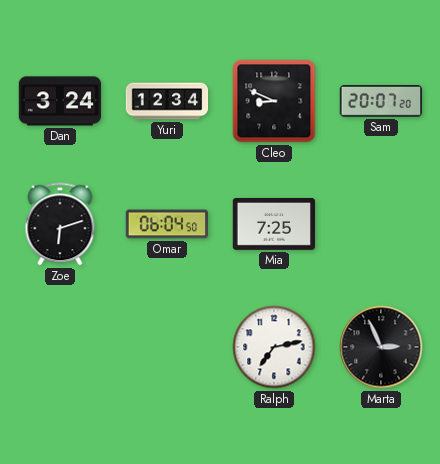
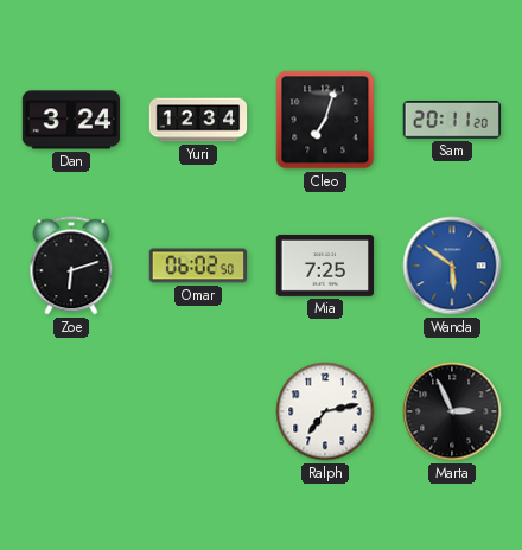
Cleo: 8:49 -> 7:03 (325, 120)
Sam: 20:07 -> 20:11 (451, 121)
Omar: 06:04 -> 06:02 (198, 266)
Wanda: none -> 5:51 (452, 266)
